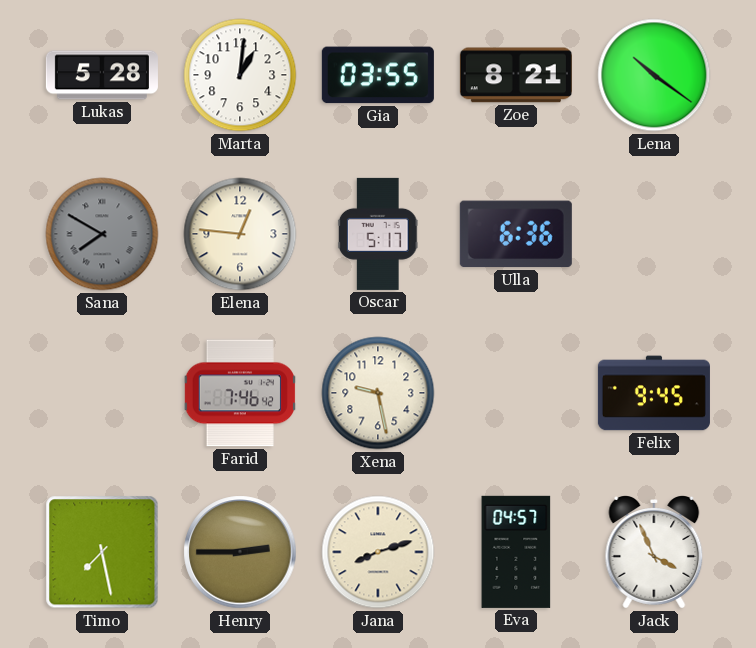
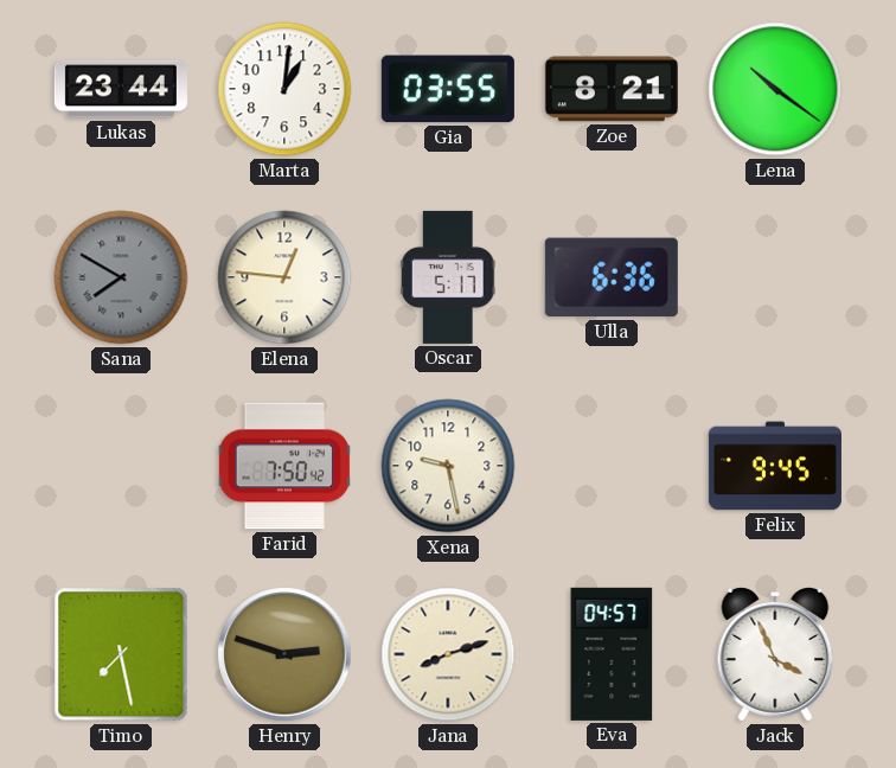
Lukas: 5:28 -> 23:44 (121, 89)
Farid: 7:46 -> 7:50 (284, 466)
Henry: 2:45 -> 2:48 (284, 654)
